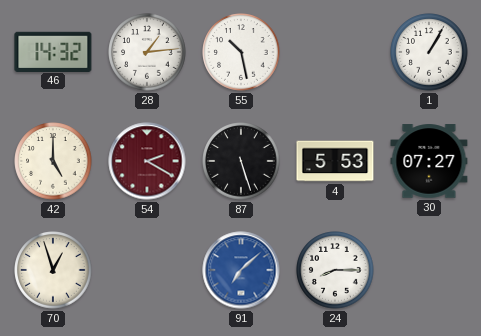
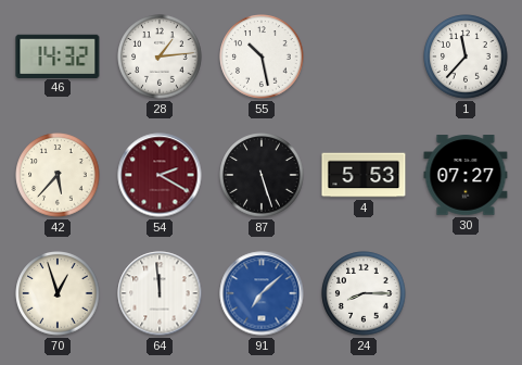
1: 1:05 -> 11:37 (466, 56)
42: 5:00 -> 5:37 (58, 175)
64: none -> 11:59 (160, 293)
